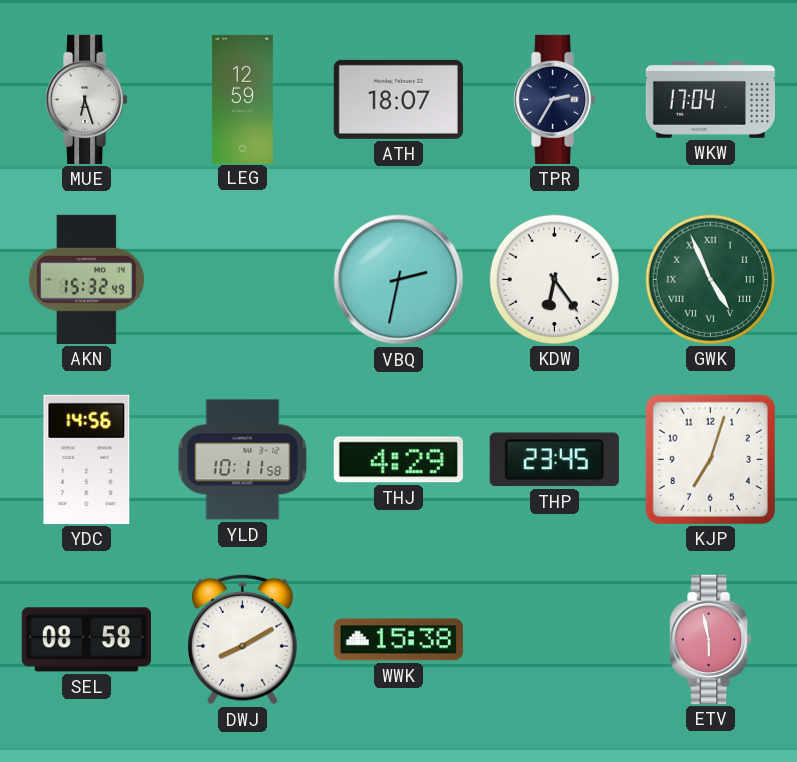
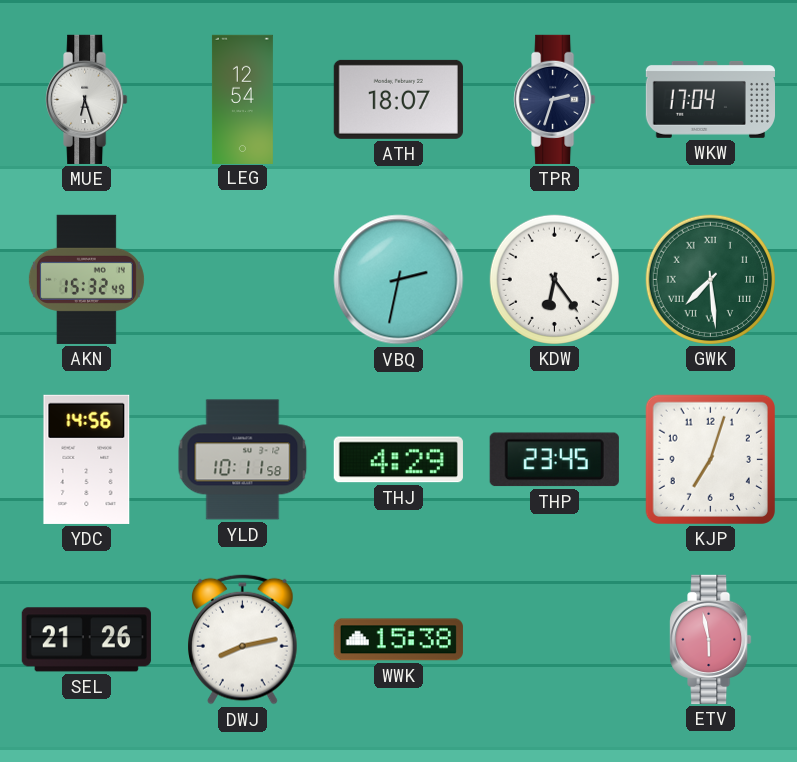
LEG: 12:59 -> 12:54 (242, 99)
TPR: 2:35 -> 2:33 (555, 99)
GWK: 4:56 -> 7:29 (710, 279)
SEL: 08:58 -> 21:26 (86, 640)
DWJ: 8:10 -> 8:13 (243, 639)
